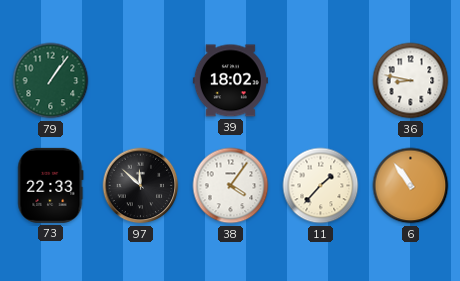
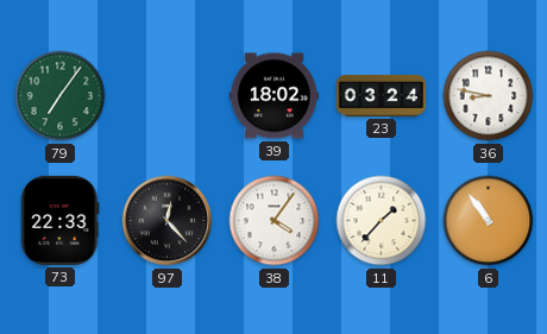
79: 1:06 -> 7:06 (61, 96)
23: none -> 03:24 (381, 95)
97: 11:52 -> 12:23 (168, 221)
